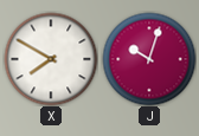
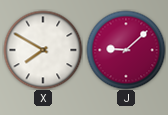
J: 10:03 -> 9:08 (126, 50)
